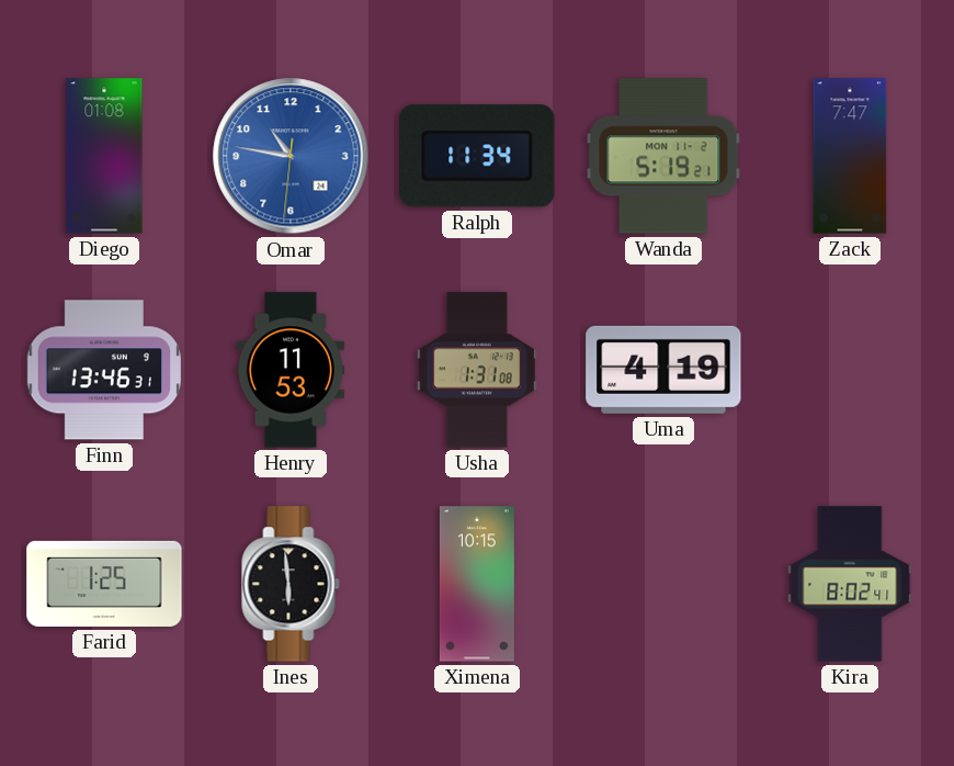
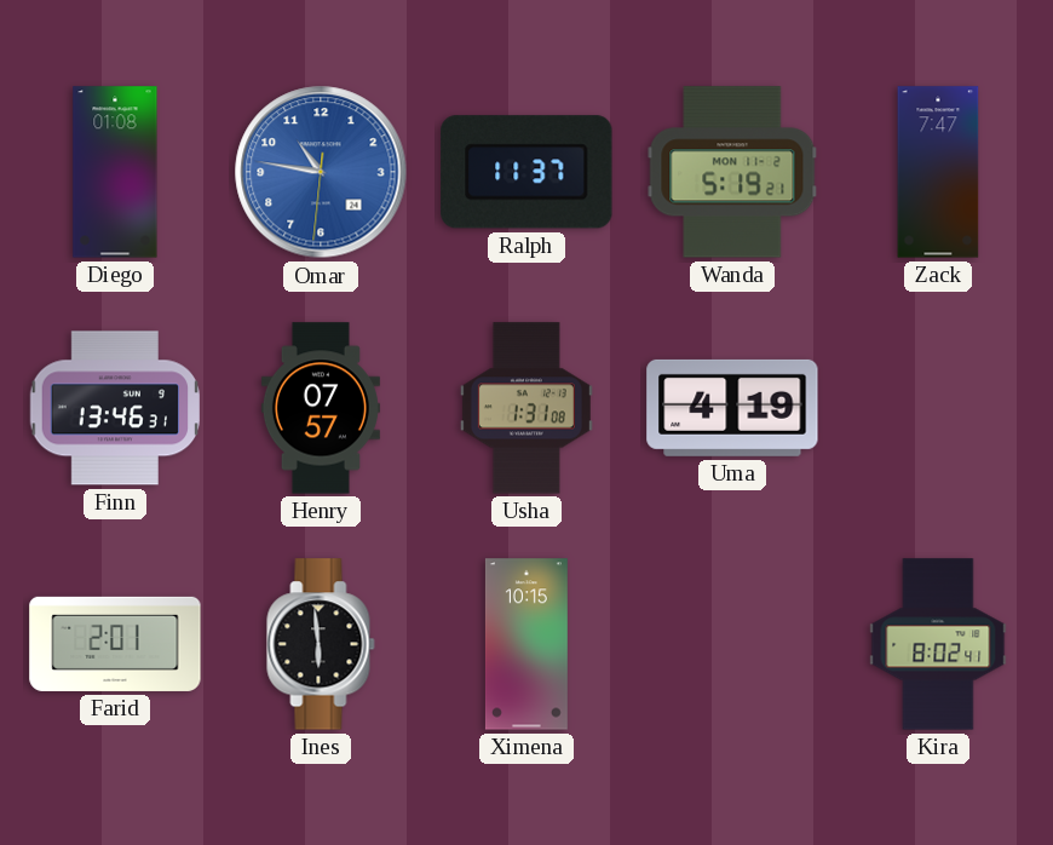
Ralph: 11:34 -> 11:37 (526, 172)
Henry: 11:53 -> 07:57 (321, 408)
Farid: 1:25 -> 2:01 (115, 644)
